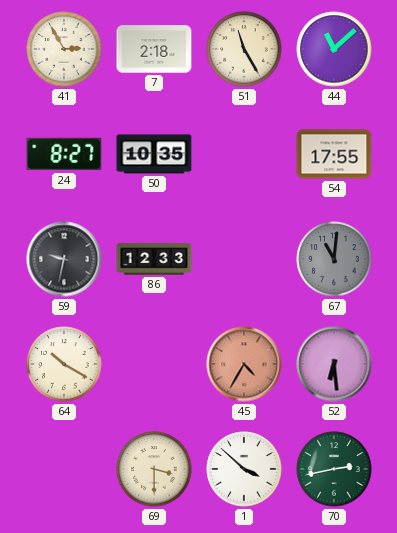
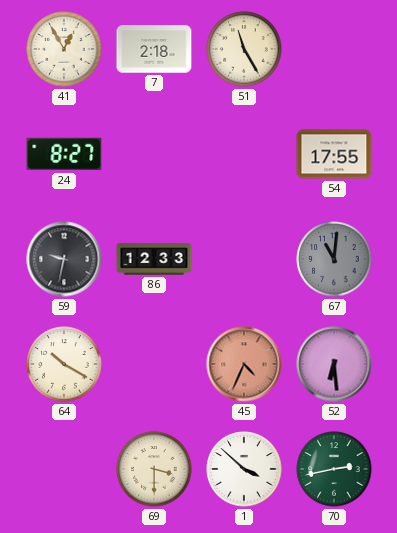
41: 2:55 -> 12:55 (64, 49)
44: 11:08 -> none (334, 49)
50: 10:35 -> none (154, 154)
45: 4:35 -> 4:34 (244, 364)
